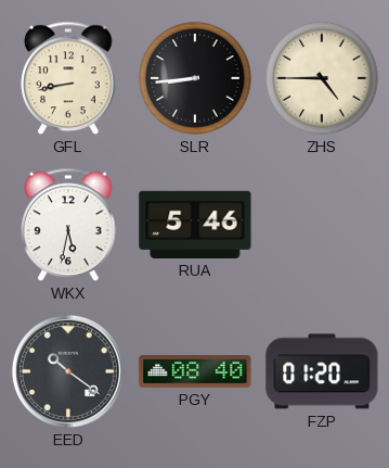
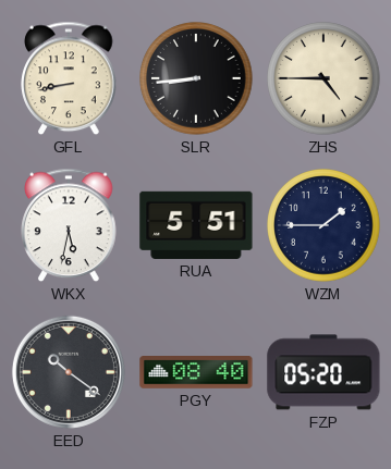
RUA: 5:46 -> 5:51 (196, 225)
WZM: none -> 1:45 (323, 225)
FZP: 01:20 -> 05:20 (323, 372)
